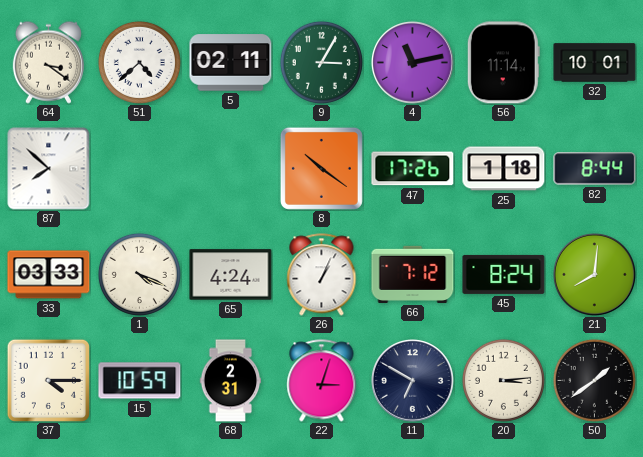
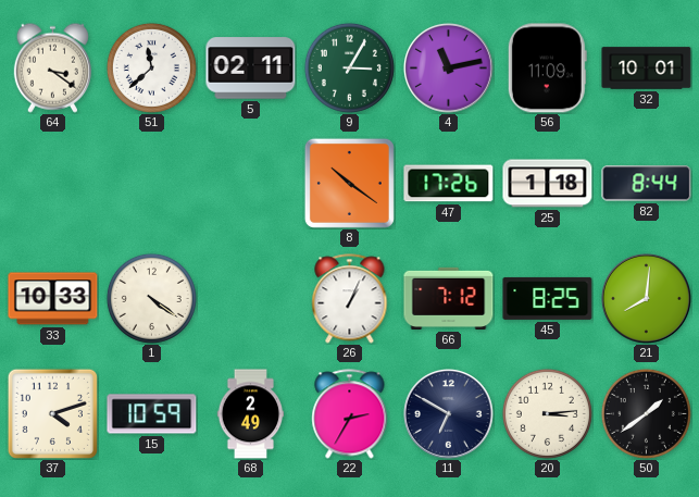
51: 4:38 -> 11:38 (151, 67)
56: 11:14 -> 11:09 (547, 69)
87: 7:52 -> none (49, 169)
33: 03:33 -> 10:33 (53, 299)
1: 4:19 -> 4:21 (151, 298)
65: 4:24 -> none (231, 275)
45: 8:24 -> 8:25 (548, 298)
37: 4:15 -> 4:12 (52, 413)
68: 2:31 -> 2:49 (251, 414)
22: 3:03 -> 2:35 (350, 414)
